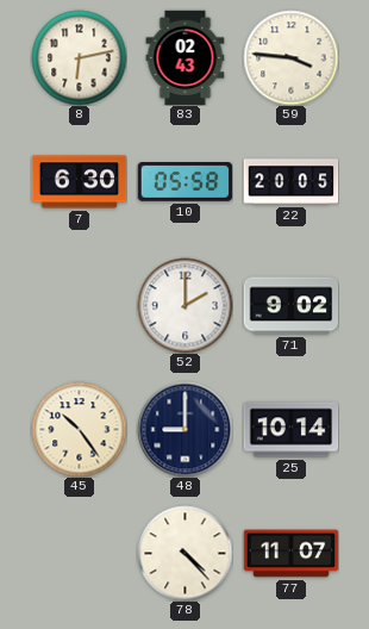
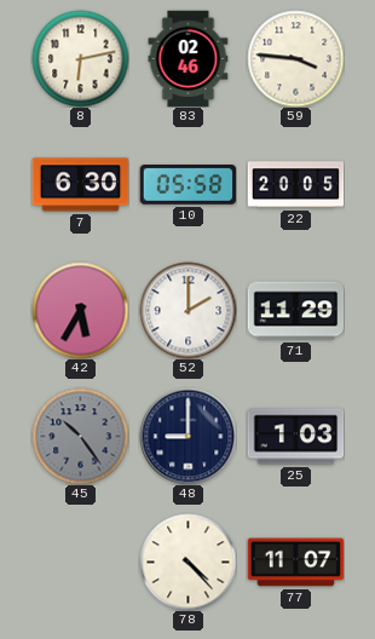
83: 02:43 -> 02:46 (189, 58)
42: none -> 5:35 (80, 310)
71: 9:02 -> 11:29 (295, 311)
45 dial: cream -> grey (80, 436)
25: 10:14 -> 1:03 (295, 437)
